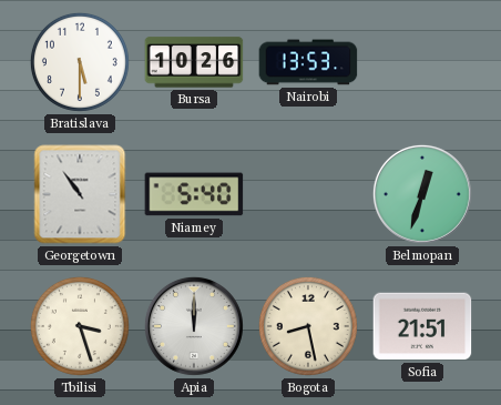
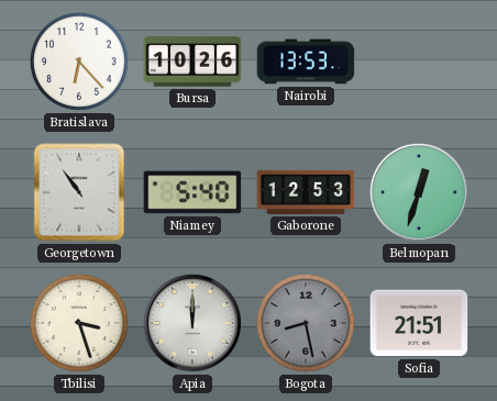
Bratislava: 5:30 -> 6:23 (79, 62)
Gaborone: none -> 12:53 (306, 192)
Bogota dial: cream -> grey (306, 323)
